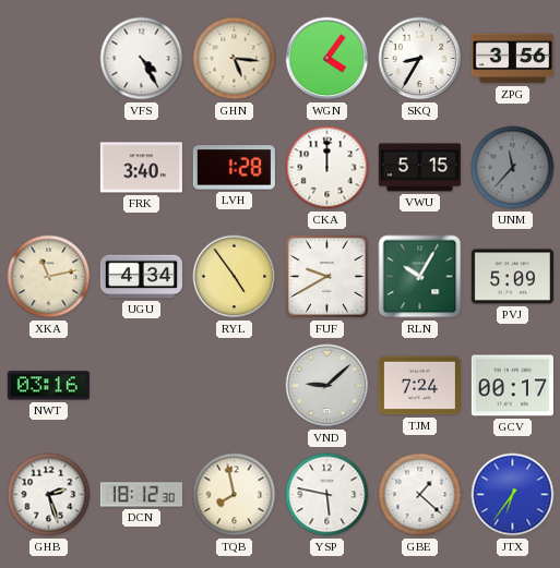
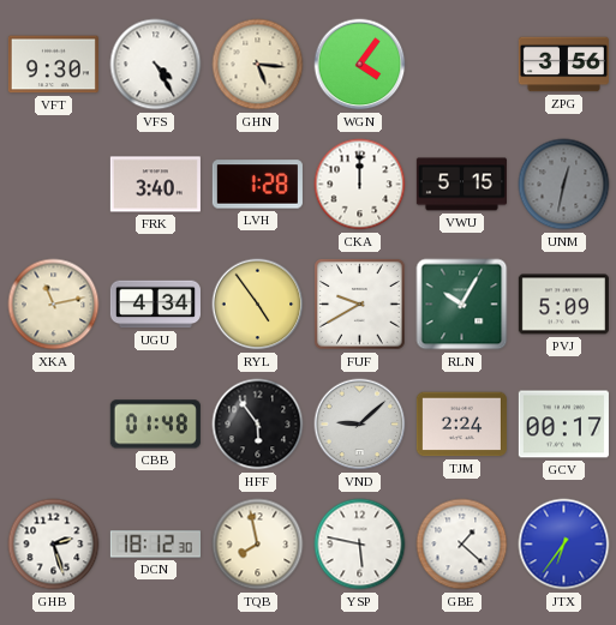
VFT: none -> 9:30 (53, 65)
SKQ: 8:35 -> none (420, 59)
UNM: 11:37 -> 12:32 (564, 185)
NWT: 03:16 -> none (48, 386)
CBB: none -> 01:48 (155, 425)
HFF: none -> 5:54 (258, 425)
TJM: 7:24 -> 2:24 (461, 425)
